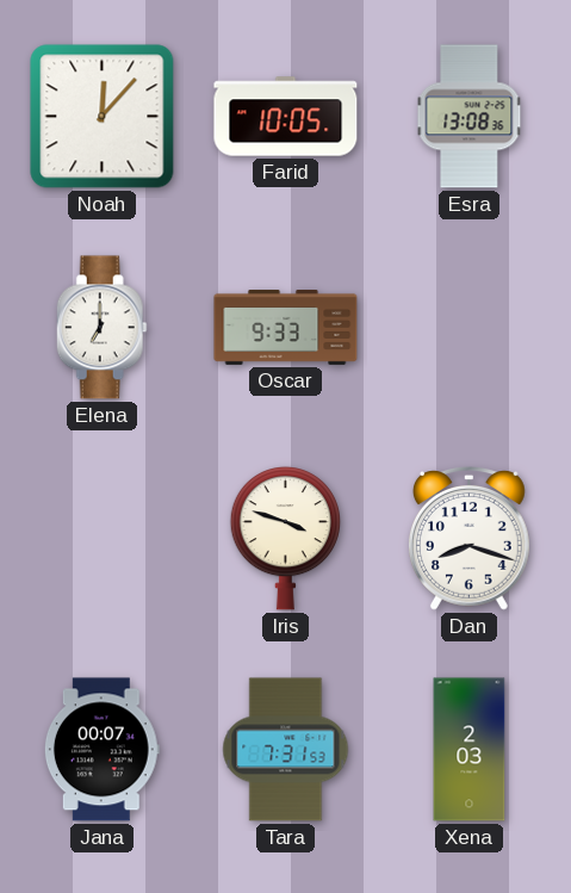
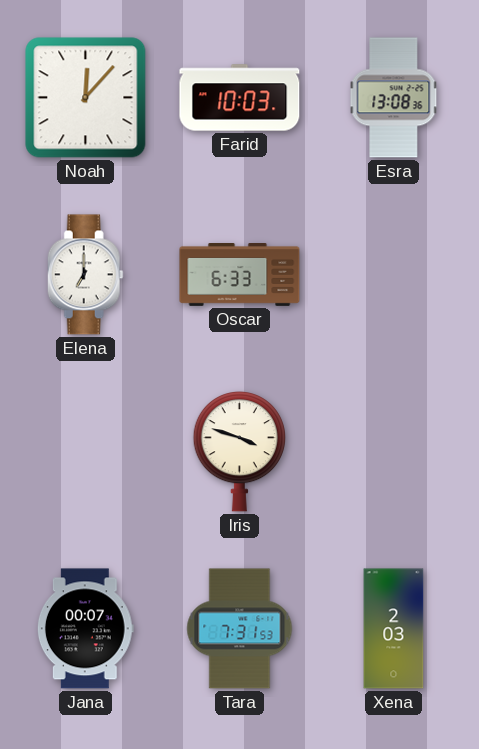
Farid: 10:05 -> 10:03 (240, 98)
Oscar: 9:33 -> 6:33 (240, 275)
Dan: 8:18 -> none (468, 539)
